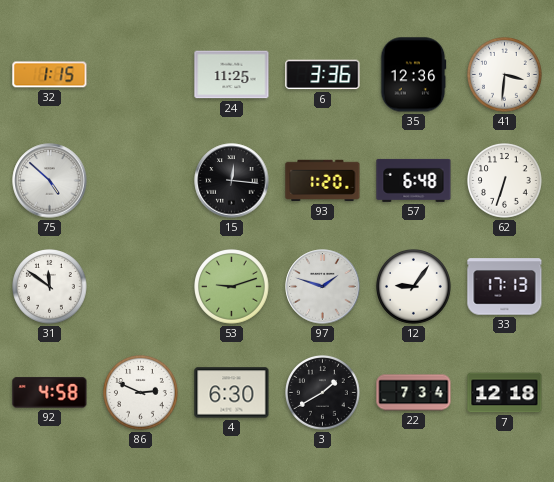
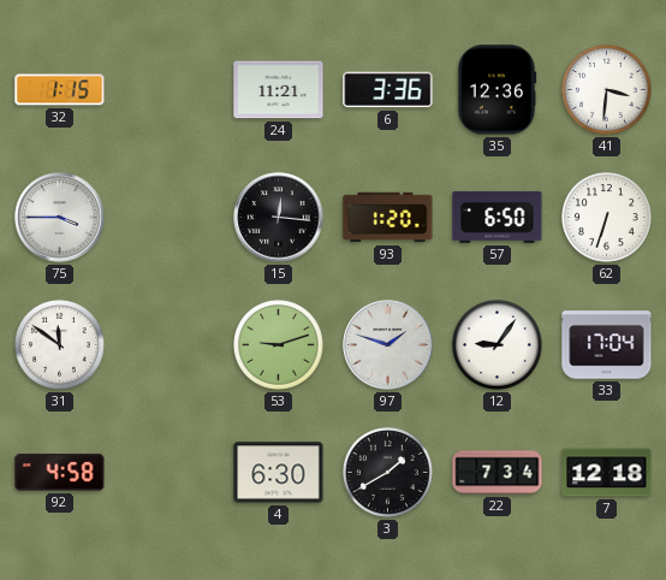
24: 11:25 -> 11:21 (279, 90)
75: 4:52 -> 3:45 (60, 218)
57: 6:48 -> 6:50 (498, 217)
33: 17:13 -> 17:04 (607, 345)
86: 2:49 -> none (141, 393)
